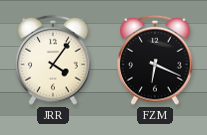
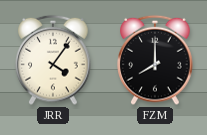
FZM: 6:19 -> 8:00 (155, 60)
